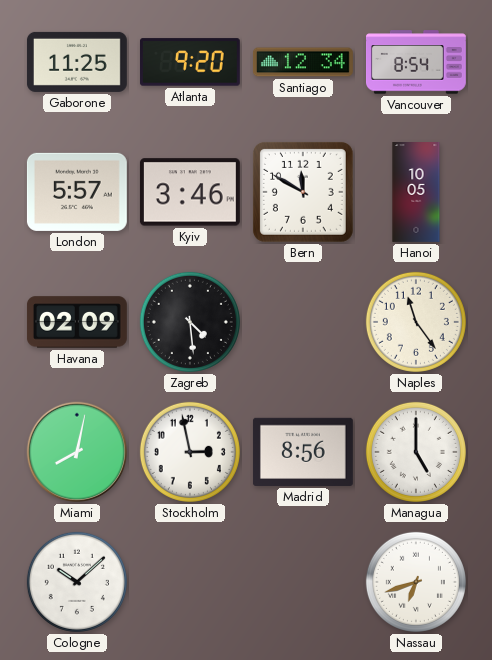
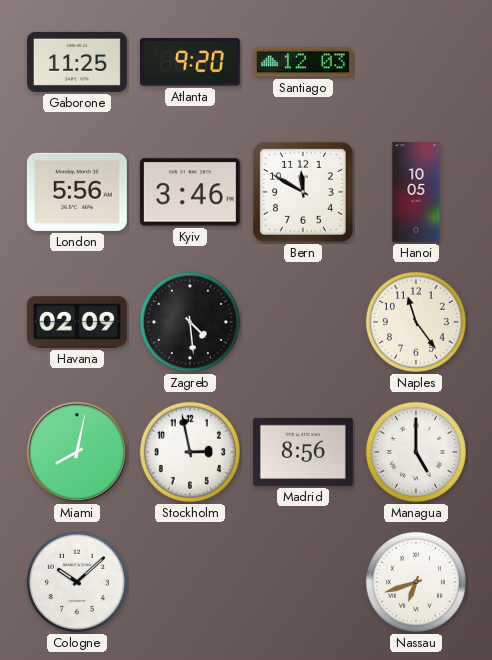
Santiago: 12:34 -> 12:03 (303, 62)
Vancouver: 8:54 -> none (417, 62)
London: 5:57 -> 5:56 (77, 192)
